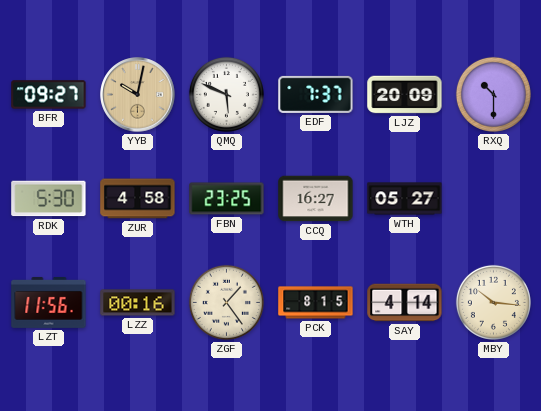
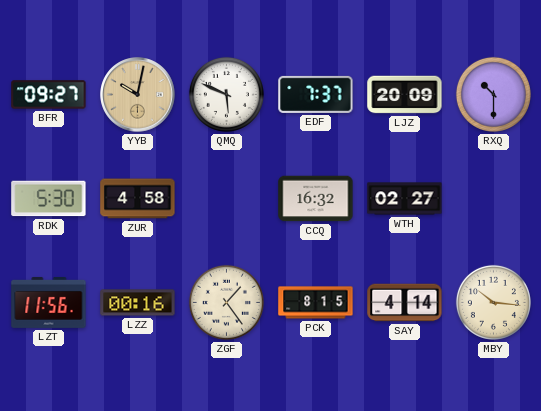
FBN: 23:25 -> none (227, 199)
CCQ: 16:27 -> 16:32 (316, 199)
WTH: 05:27 -> 02:27 (405, 199)
